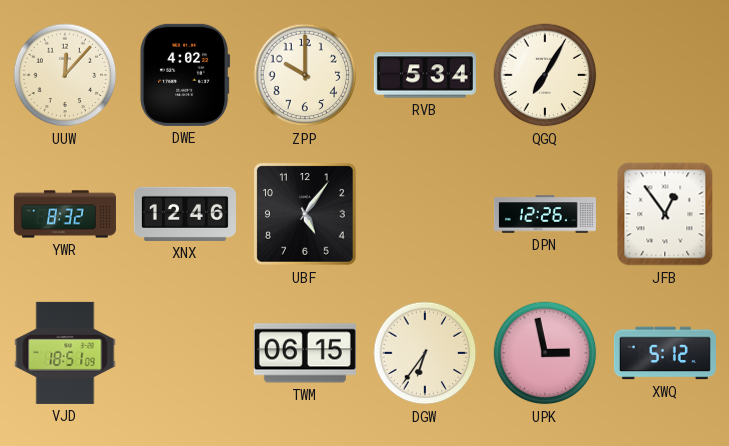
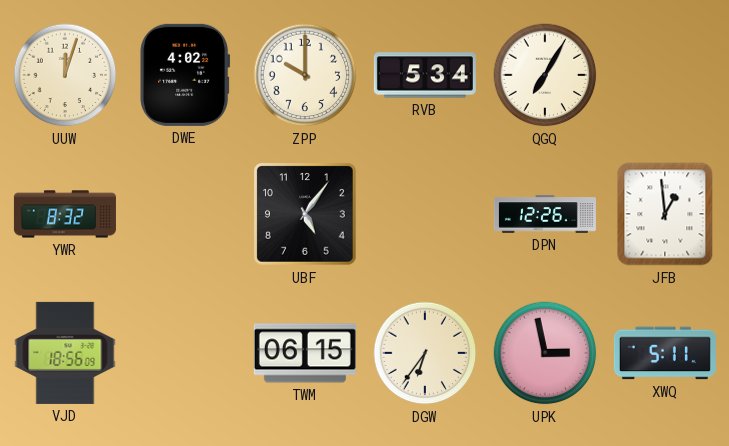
UUW: 12:07 -> 12:03 (65, 75)
XNX: 12:46 -> none (185, 214)
JFB: 12:54 -> 12:59 (665, 214)
VJD: 18:51 -> 18:56 (65, 353)
XWQ: 5:12 -> 5:11 (665, 353)
